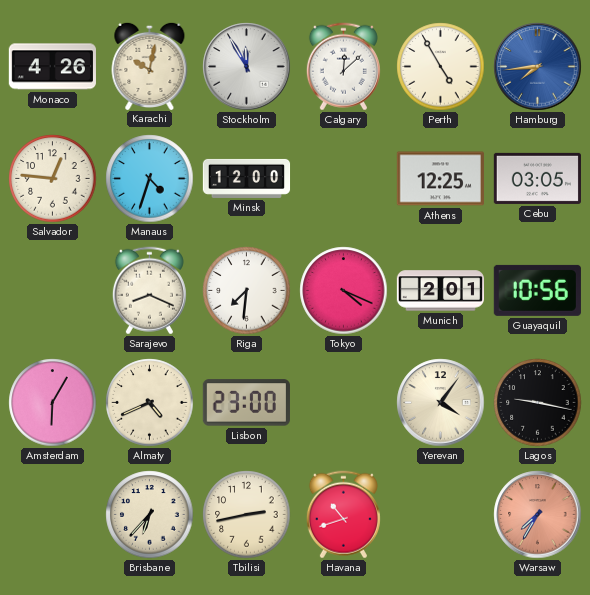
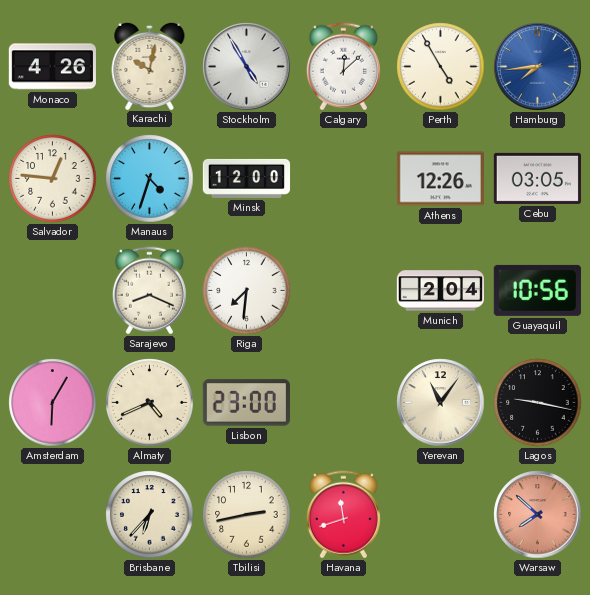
Stockholm: 11:55 -> 4:55 (247, 67)
Athens: 12:25 -> 12:26 (440, 179)
Tokyo: 4:19 -> none (344, 291)
Munich: 2:01 -> 2:04 (440, 291)
Yerevan: 4:06 -> 11:06 (441, 403)
Havana: 10:42 -> 11:42 (343, 515)
Warsaw: 7:35 -> 7:52 (538, 515)
